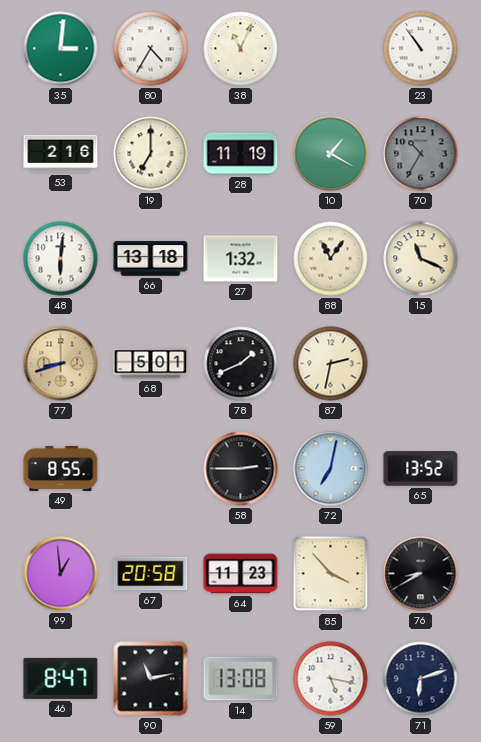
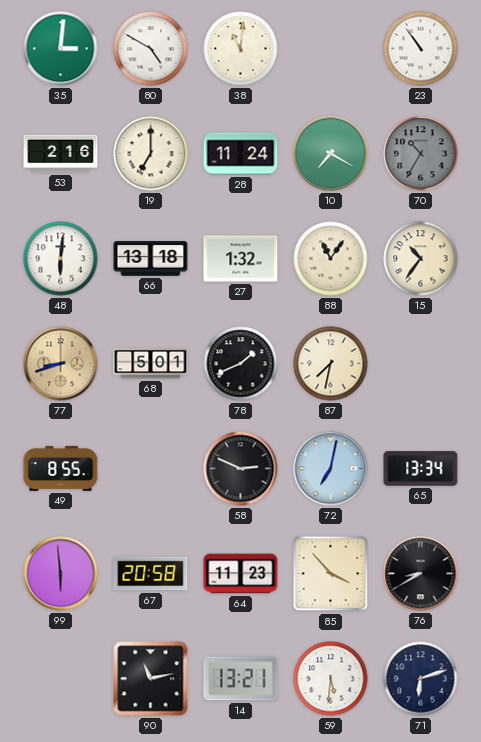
80: 4:35 -> 4:50 (151, 49)
38: 11:04 -> 11:01 (241, 49)
28: 11:19 -> 11:24 (241, 154)
10: 1:20 -> 7:20 (331, 154)
15: 11:19 -> 10:36 (421, 259)
87: 2:32 -> 7:32 (331, 364)
58: 2:45 -> 2:49 (241, 469)
65: 13:52 -> 13:34 (421, 469)
99: 12:59 -> 5:59 (61, 574)
46: 8:47 -> none (61, 678)
14: 13:08 -> 13:21 (241, 679)
59: 5:17 -> 5:31 (331, 679)
